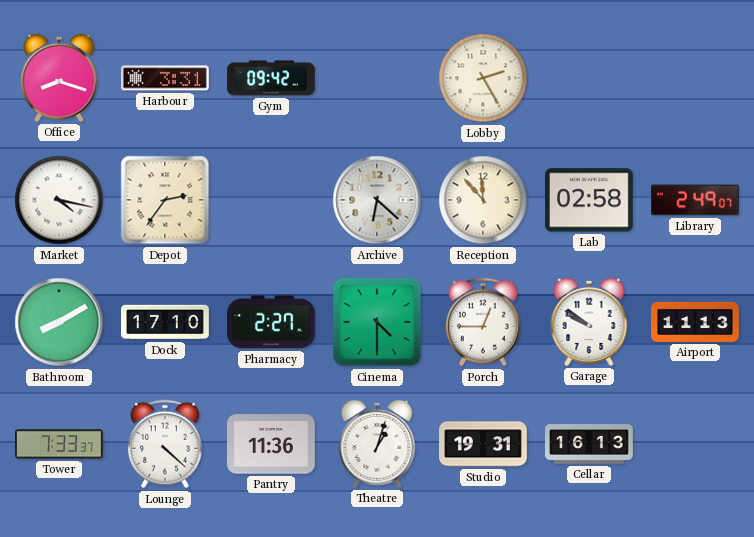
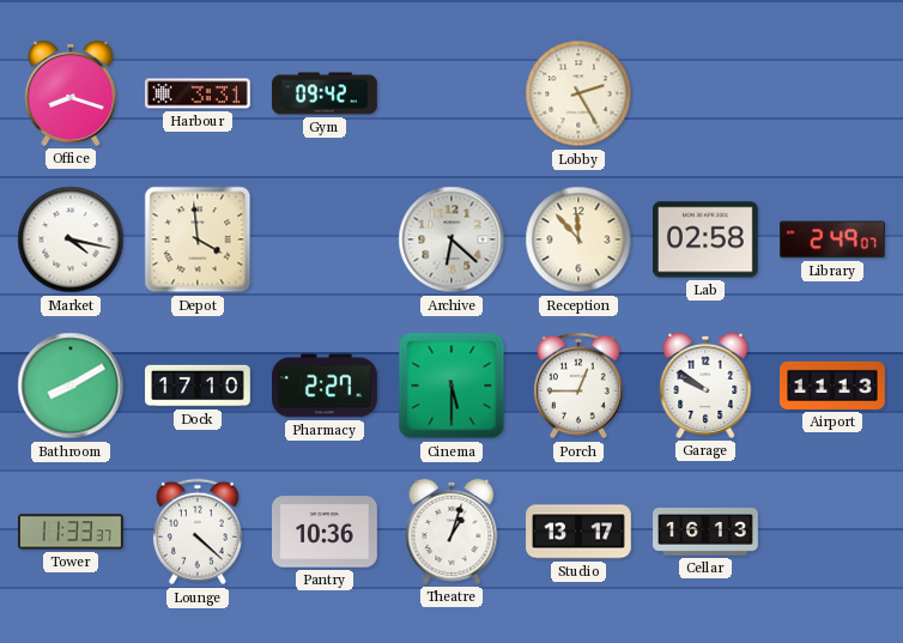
Depot: 2:36 -> 3:59 (198, 239)
Cinema: 4:30 -> 5:30 (452, 386)
Tower: 7:33 -> 11:33 (72, 532)
Pantry: 11:36 -> 10:36 (326, 532)
Studio: 19:31 -> 13:17 (578, 532)
